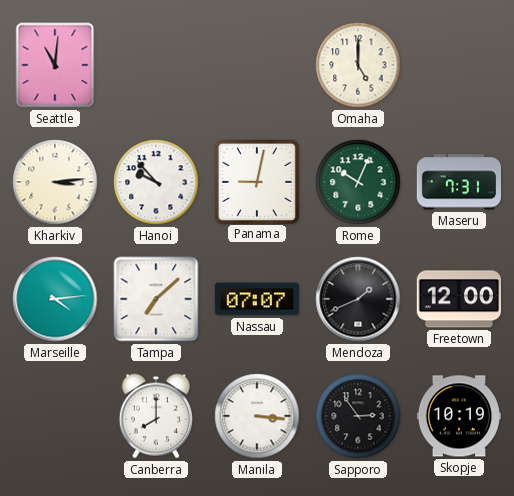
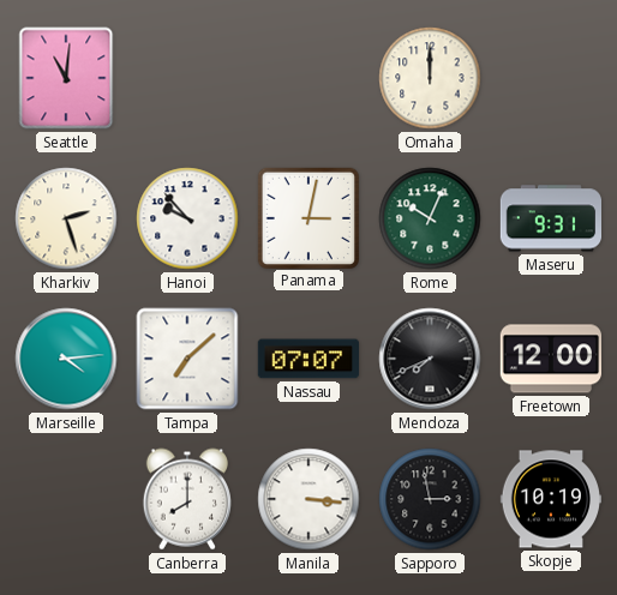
Omaha: 5:00 -> 12:00 (430, 78)
Kharkiv: 3:14 -> 2:27 (66, 218)
Panama: 9:02 -> 3:02 (307, 217)
Maseru: 7:31 -> 9:31 (550, 218)
Mendoza: 1:41 -> 7:41 (430, 359)
Sapporo: 2:54 -> 2:58 (430, 499)
